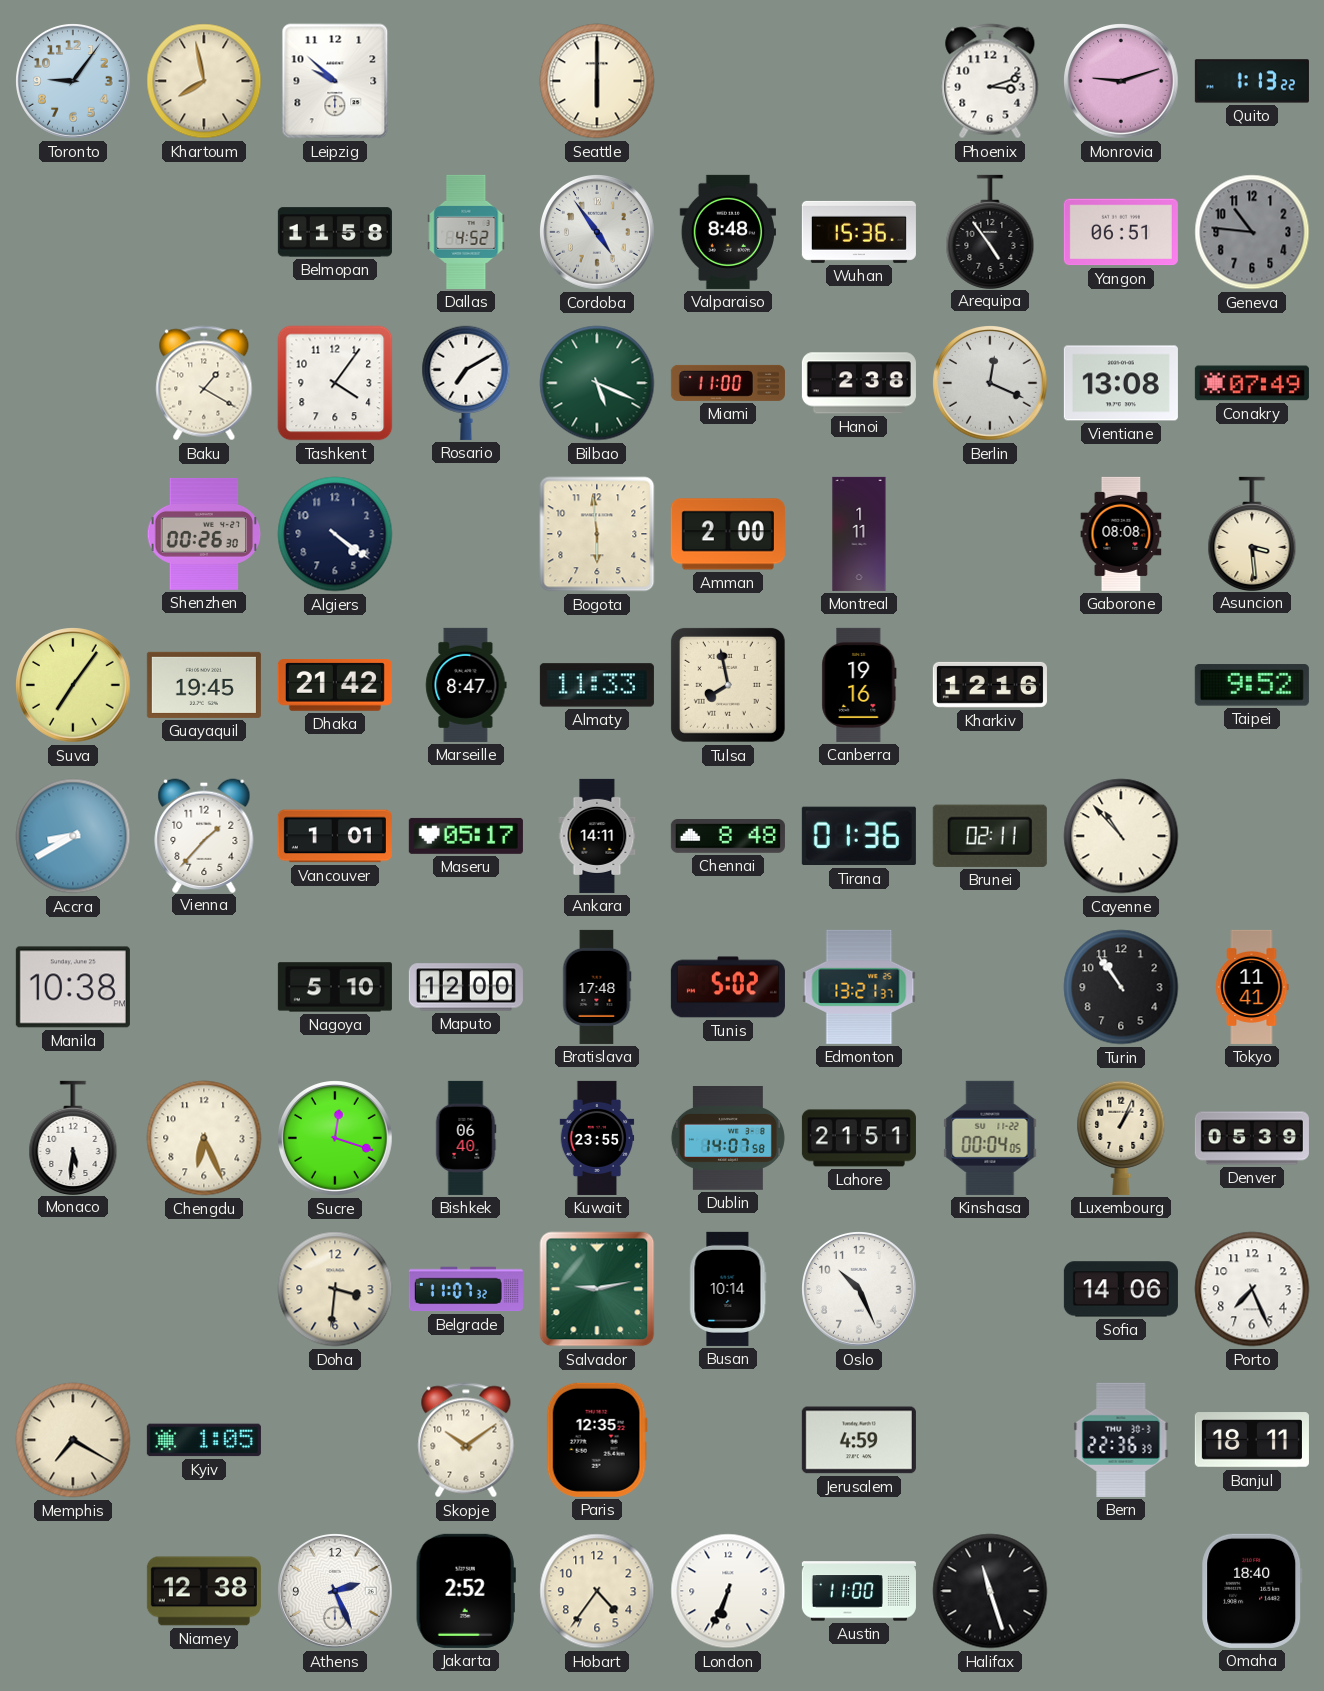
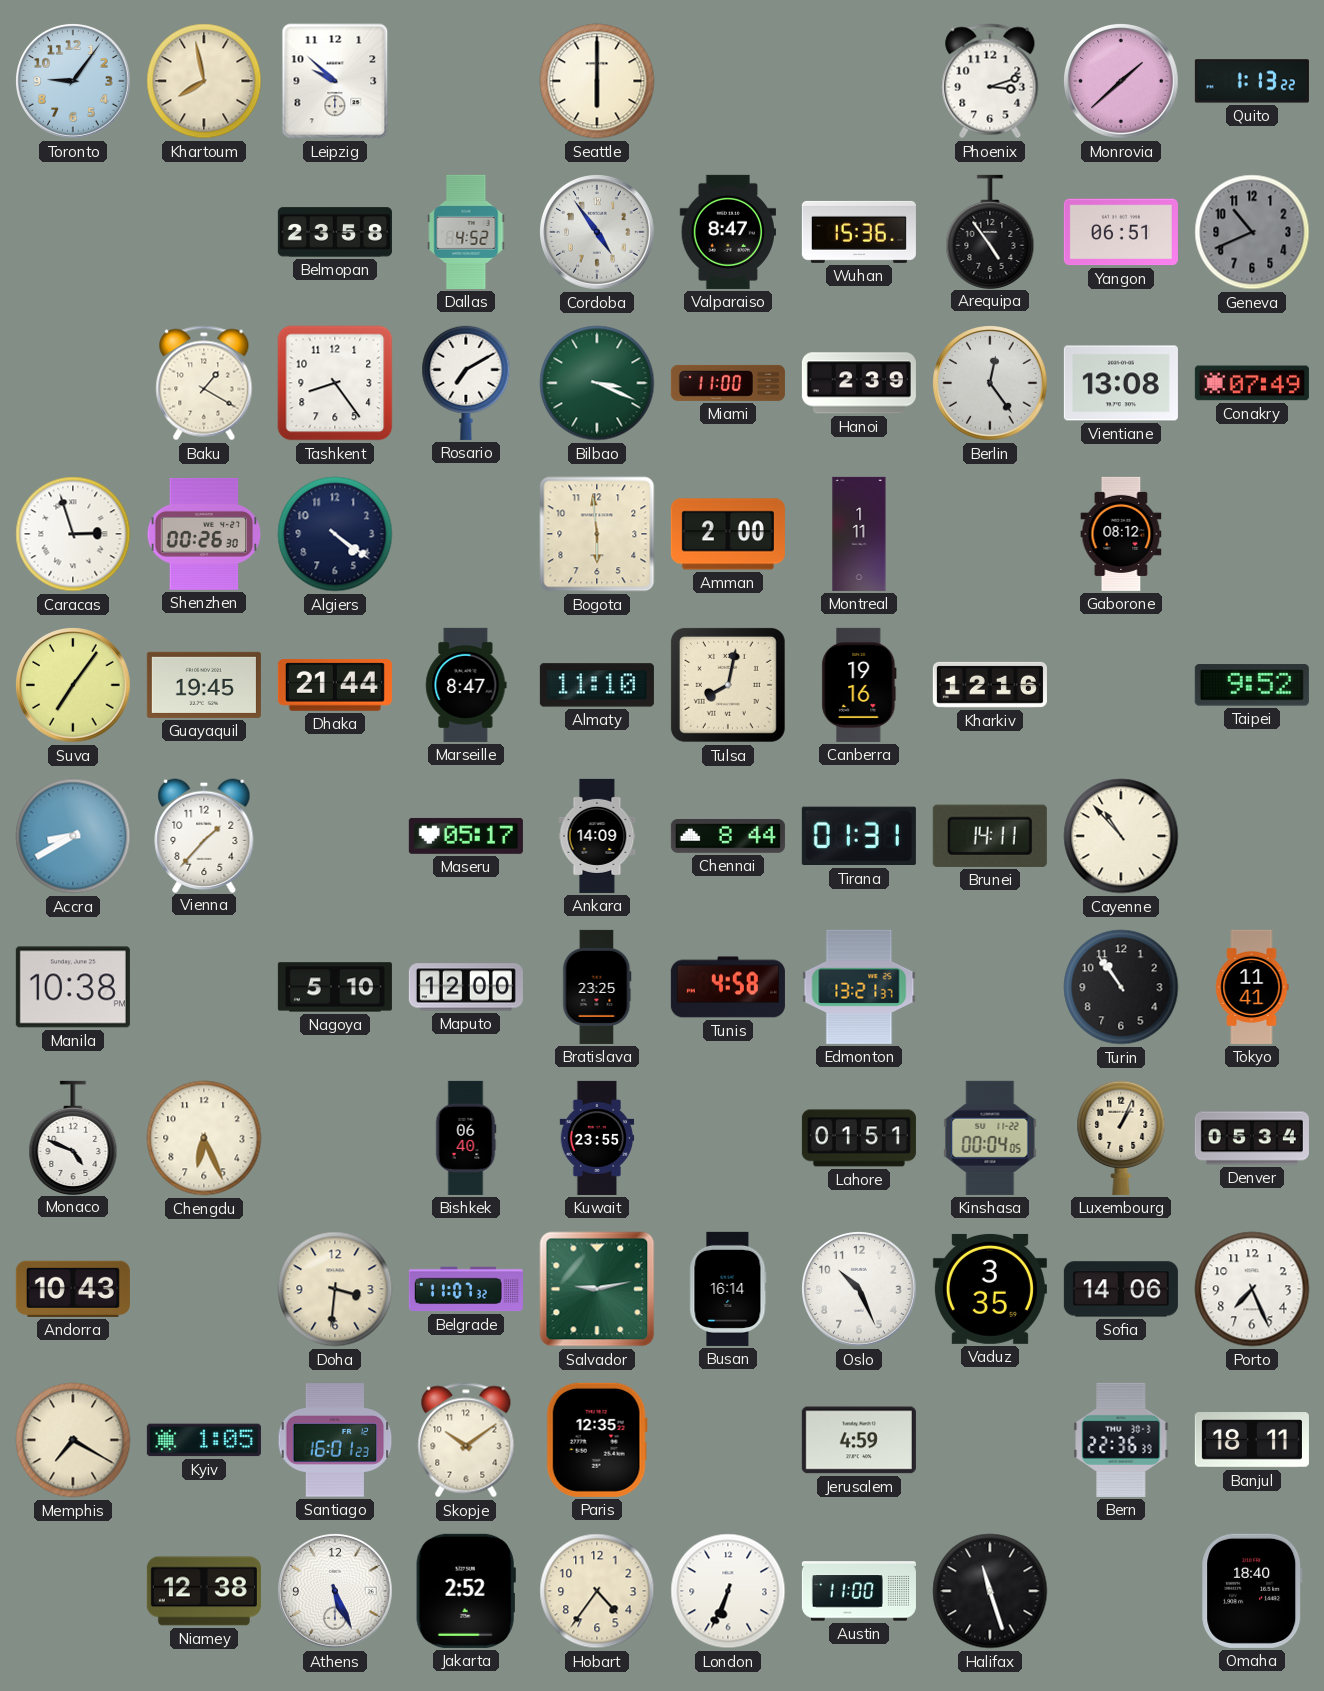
Monrovia: 9:12 -> 1:38 (1122, 82)
Belmopan: 11:58 -> 23:58 (335, 232)
Valparaiso: 8:48 -> 8:47 (727, 232)
Geneva: 10:46 -> 10:41 (1252, 232)
Tashkent: 4:06 -> 8:24 (335, 383)
Bilbao: 5:19 -> 3:19 (597, 383)
Hanoi: 2:38 -> 2:39 (859, 383)
Berlin: 12:19 -> 12:24 (991, 384)
Caracas: none -> 2:57 (73, 534)
Gaborone: 08:08 -> 08:12 (1121, 534)
Asuncion: 3:29 -> none (1252, 533)
Dhaka: 21:42 -> 21:44 (335, 686)
Almaty: 11:33 -> 11:10 (597, 685)
Tulsa: 7:58 -> 8:02 (728, 685)
Vancouver: 1:01 -> none (335, 836)
Ankara: 14:11 -> 14:09 (597, 836)
Chennai: 8:48 -> 8:44 (728, 837)
Tirana: 01:36 -> 01:31 (859, 836)
Brunei: 02:11 -> 14:11 (990, 836)
Bratislava: 17:48 -> 23:25 (597, 987)
Tunis: 5:02 -> 4:58 (728, 987)
Monaco: 5:31 -> 4:49 (73, 1137)
Sucre: 12:18 -> none (336, 1139)
Dublin: 14:07 -> none (728, 1139)
Lahore: 21:51 -> 01:51 (859, 1138)
Denver: 05:39 -> 05:34 (1252, 1138)
Andorra: none -> 10:43 (73, 1289)
Busan: 10:14 -> 16:14 (728, 1289)
Vaduz: none -> 3:35 (990, 1289)
Santiago: none -> 16:01 (335, 1440)
Athens: 2:26 -> 5:26 (336, 1592)
